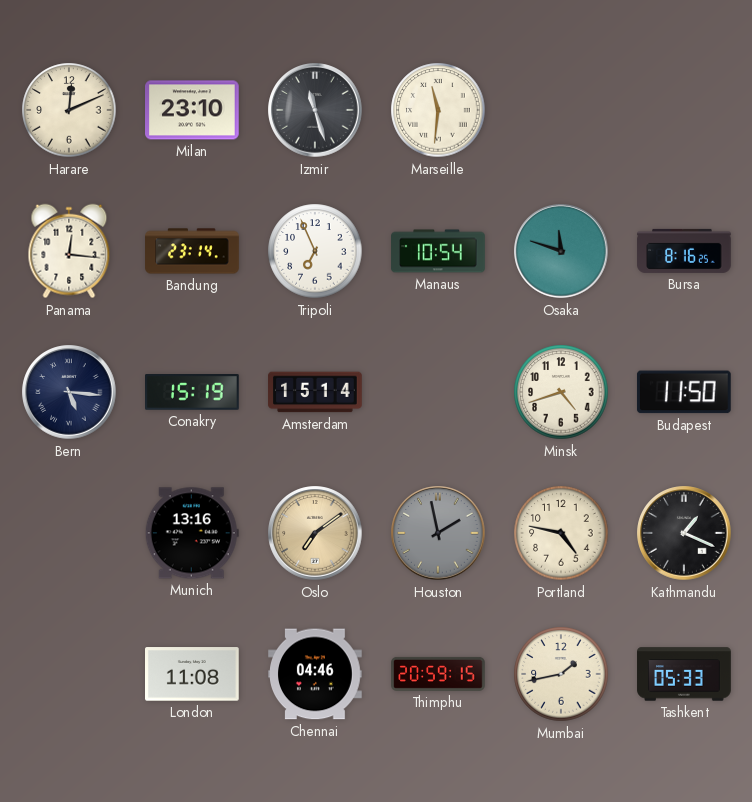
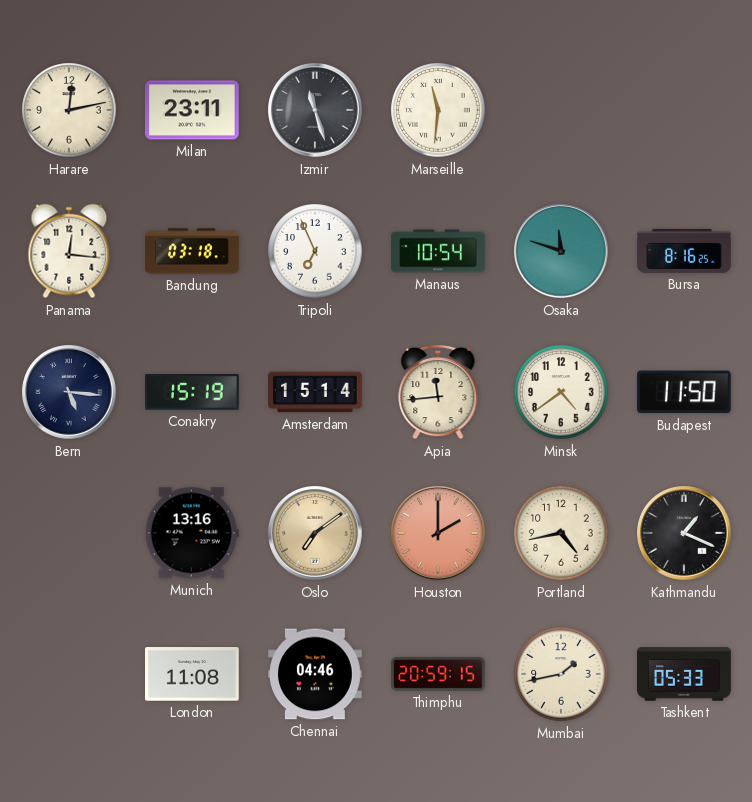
Harare: 12:11 -> 12:13 (69, 110)
Milan: 23:10 -> 23:11 (193, 110)
Bandung: 23:14 -> 03:18 (192, 251)
Apia: none -> 11:44 (438, 392)
Minsk: 4:42 -> 4:39 (561, 392)
Houston: 1:58 -> 2:00 (438, 533)
Houston dial: grey -> salmon (438, 533)
Portland: 4:47 -> 4:43 (561, 533)
